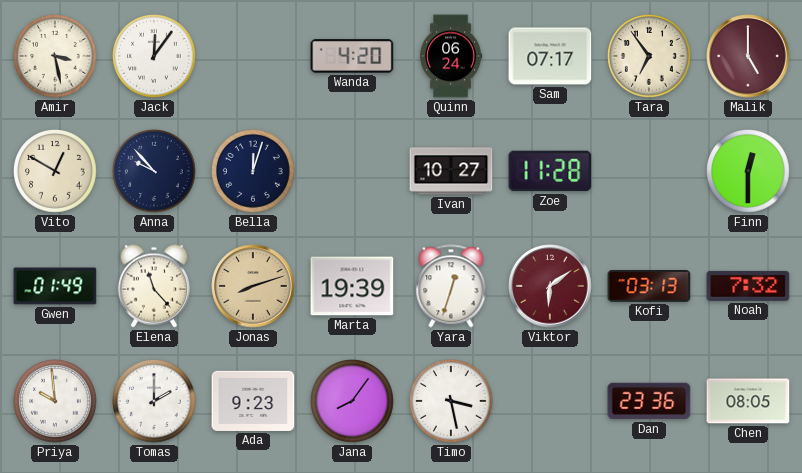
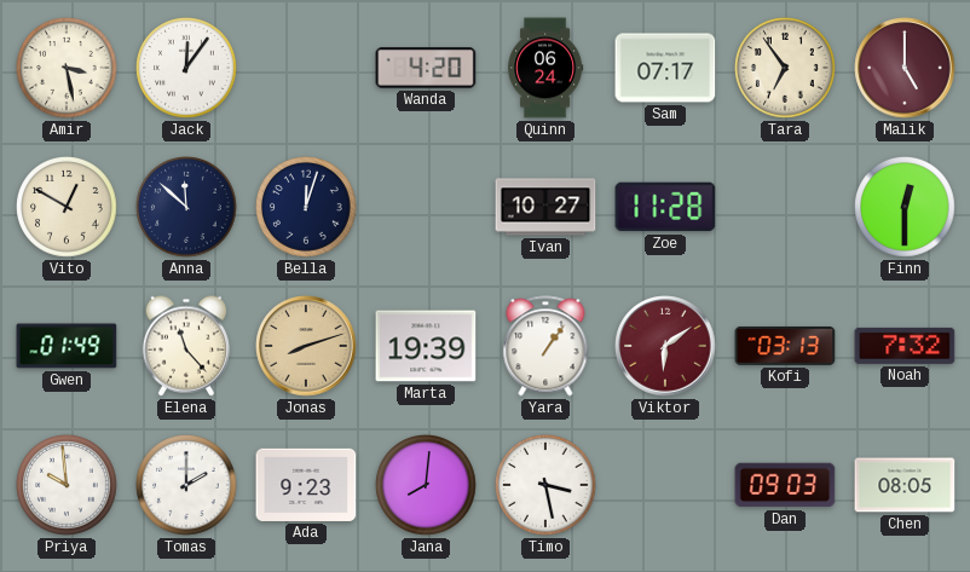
Anna: 9:53 -> 11:52 (187, 208)
Yara: 12:33 -> 1:06 (545, 346)
Jana: 8:06 -> 8:01 (427, 486)
Dan: 23:36 -> 09:03 (785, 485)
